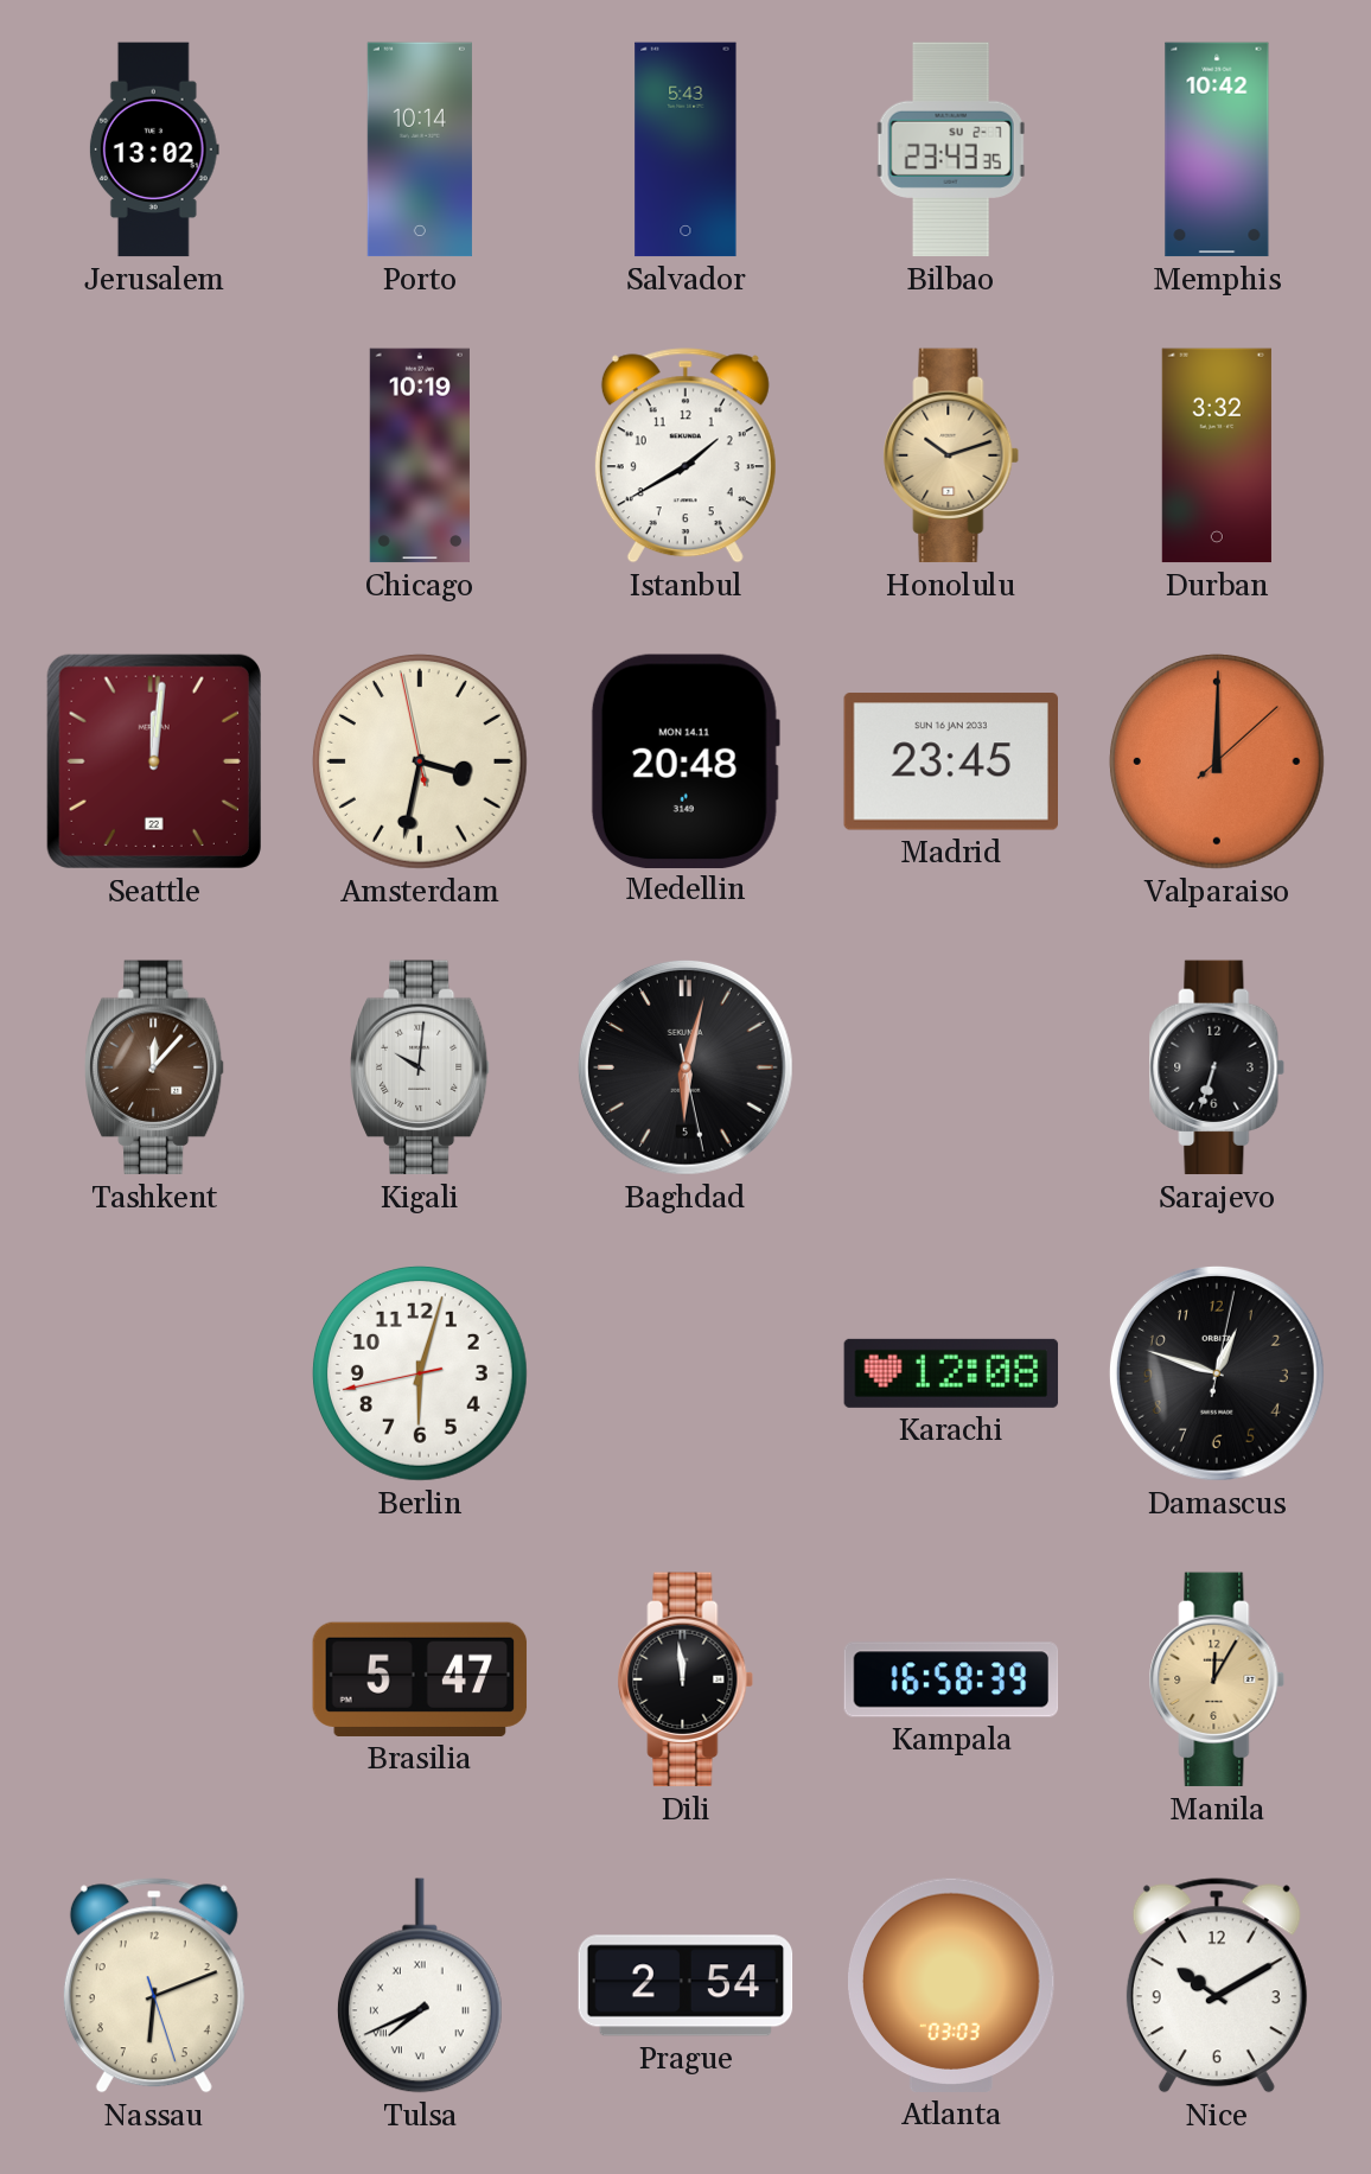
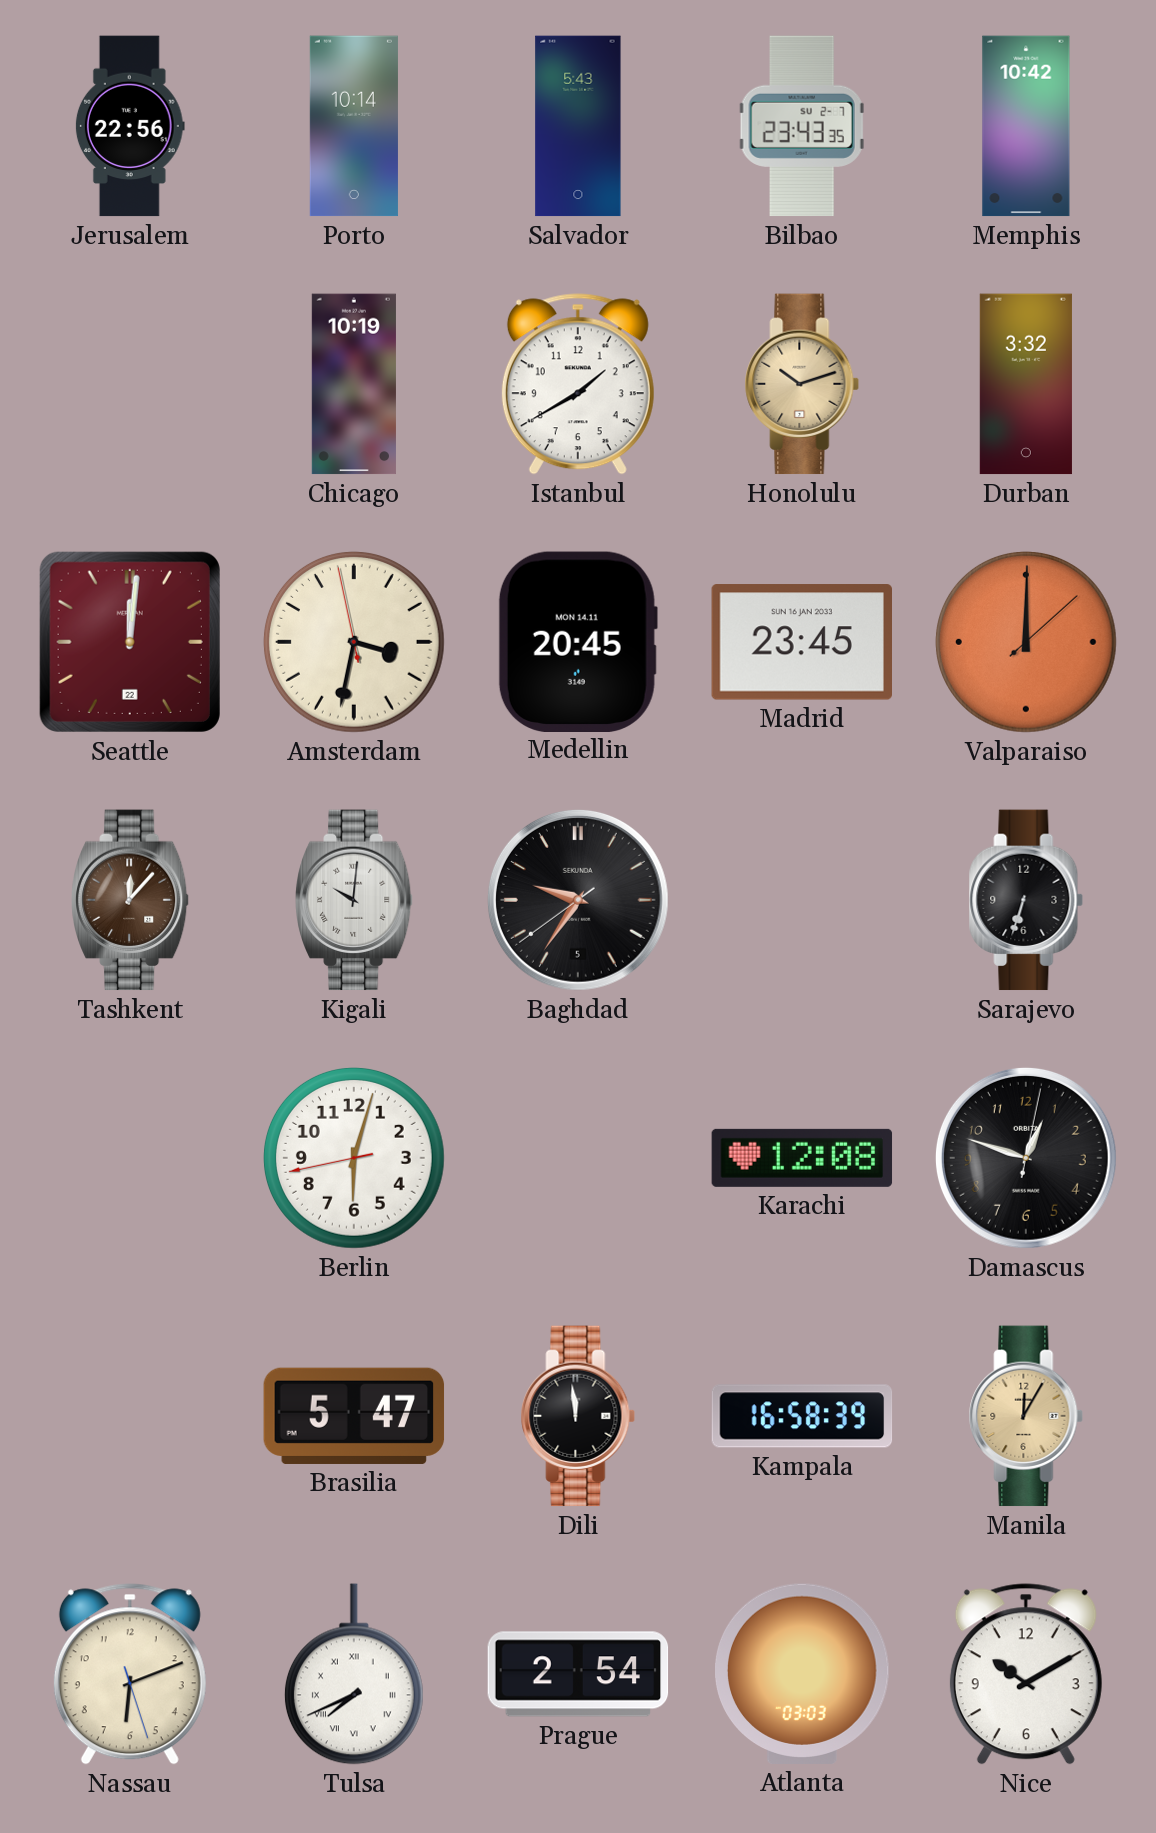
Jerusalem: 13:02 -> 22:56 (130, 126)
Medellin: 20:48 -> 20:45 (578, 641)
Baghdad: 6:02 -> 9:35 (578, 900)
